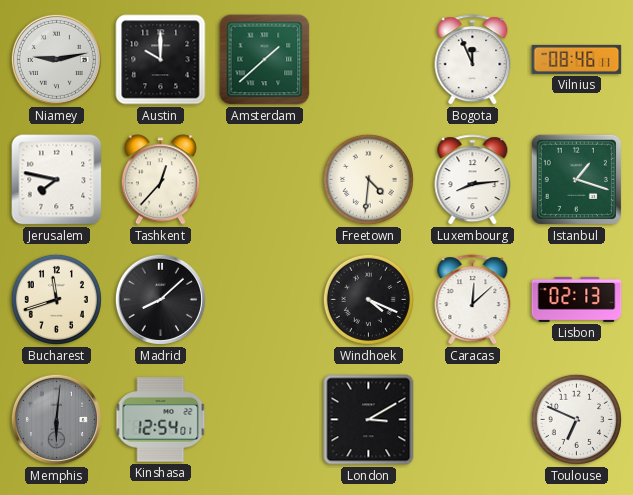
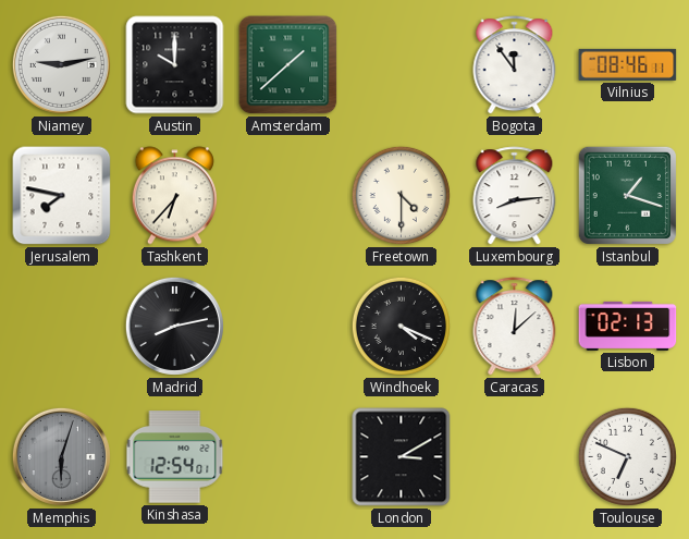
Bogota: 11:56 -> 11:54 (515, 65)
Tashkent: 12:37 -> 6:37 (174, 196)
Freetown: 4:31 -> 4:30 (401, 195)
Bucharest: 11:42 -> none (56, 299)
Madrid: 8:08 -> 8:13 (174, 326)
Memphis: 6:01 -> 6:03 (61, 456)
